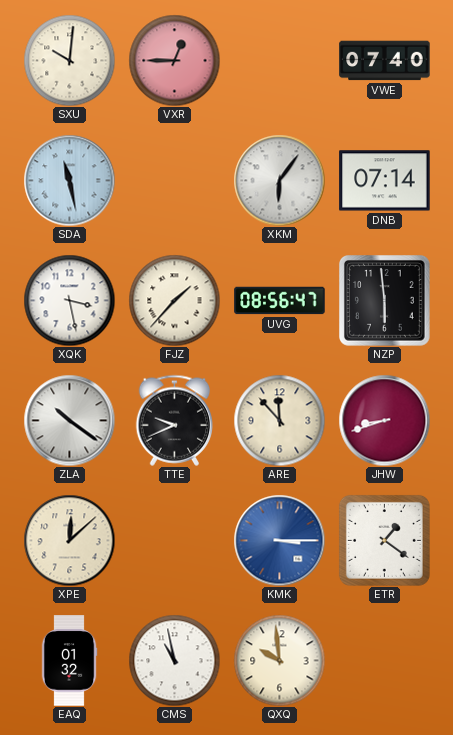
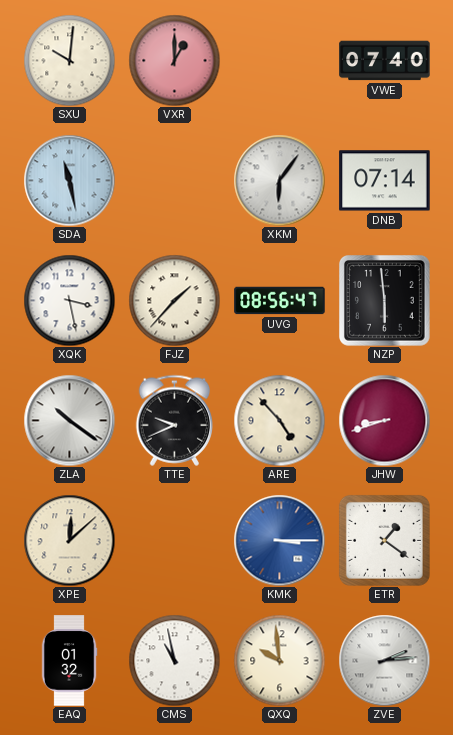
VXR: 12:45 -> 1:00 (174, 60)
ARE: 11:53 -> 4:53 (279, 420)
ZVE: none -> 2:14 (384, 660)
